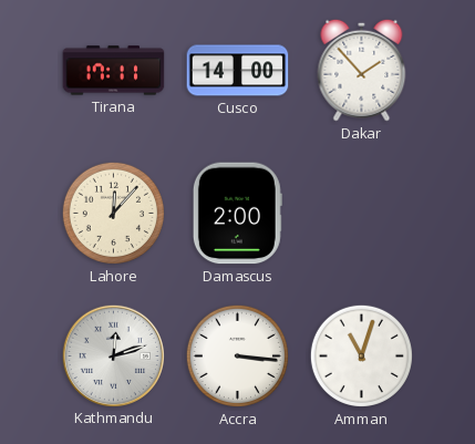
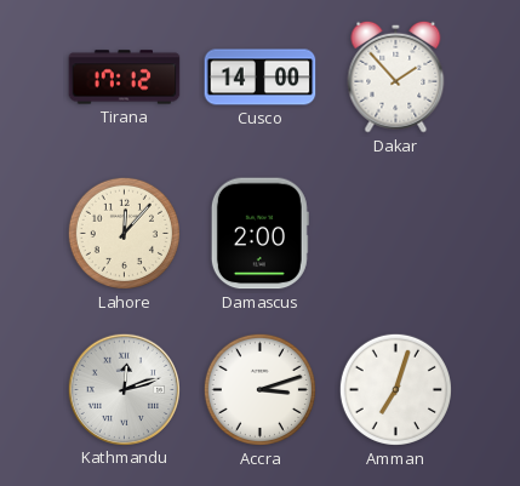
Tirana: 17:11 -> 17:12 (125, 78)
Accra: 3:16 -> 3:12 (259, 389)
Amman: 11:03 -> 7:03 (395, 389)
